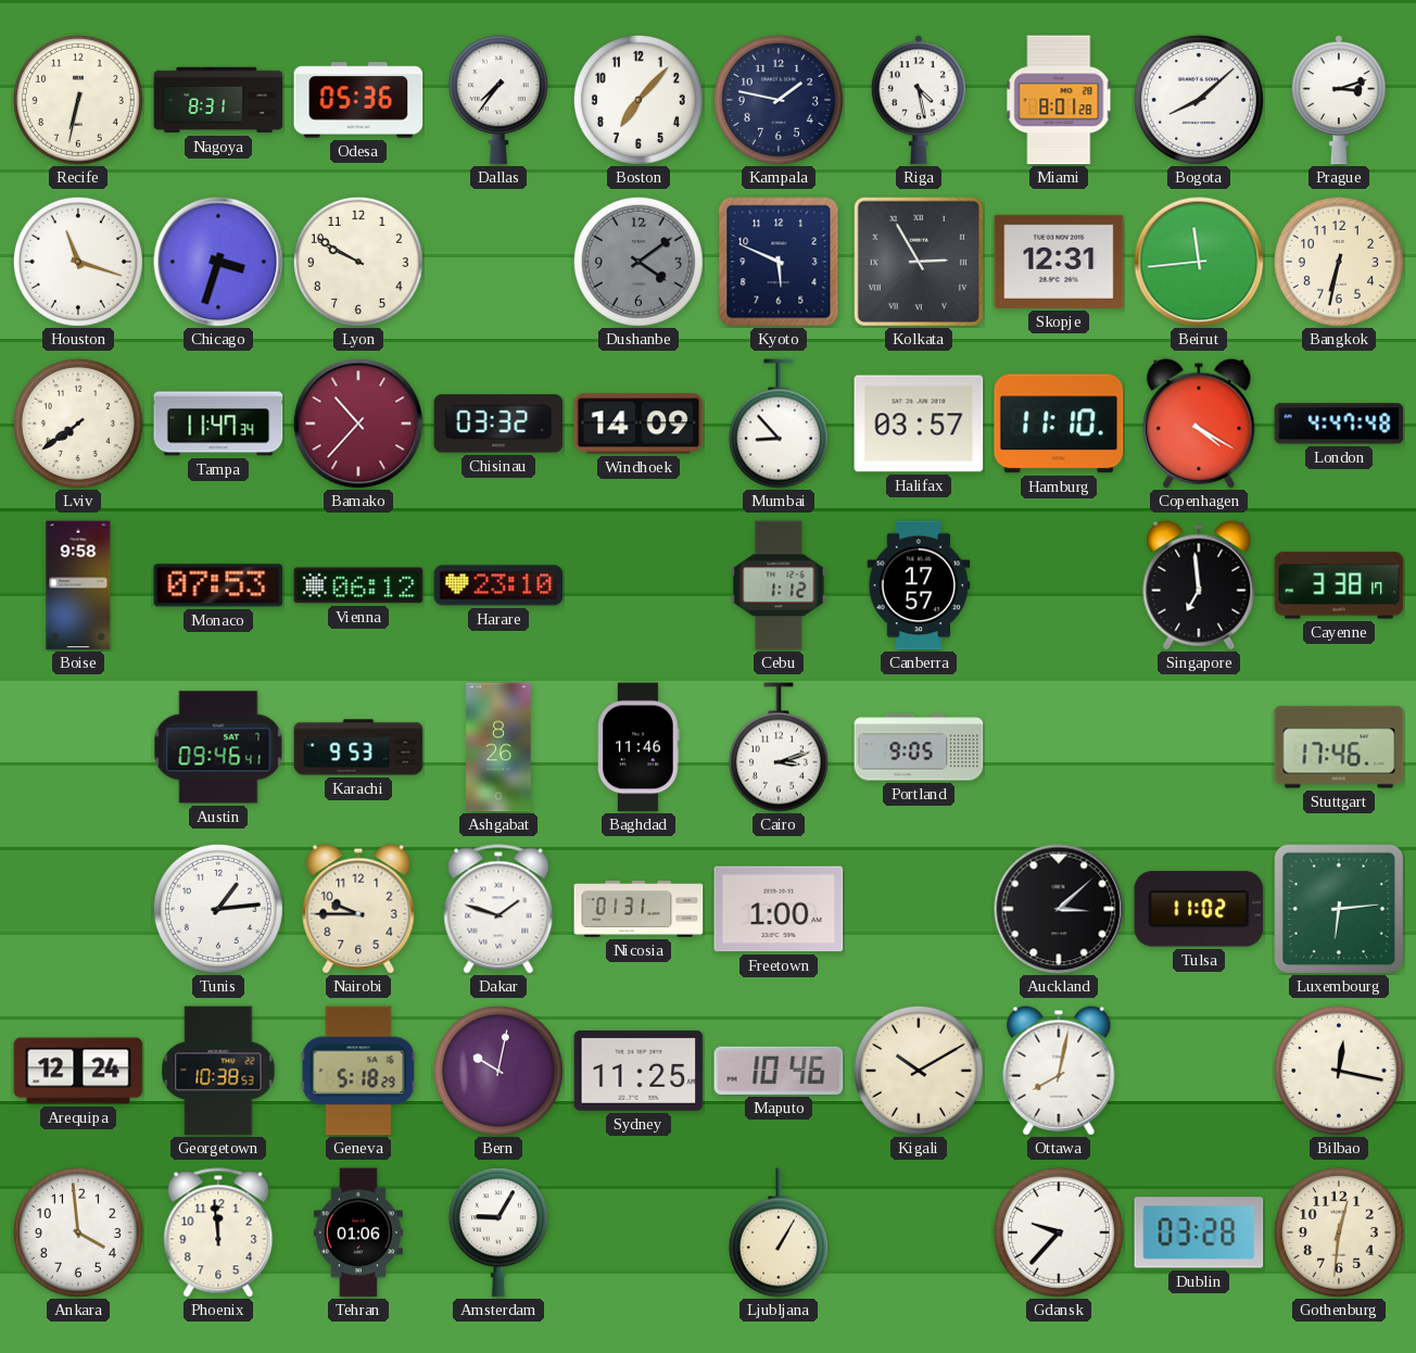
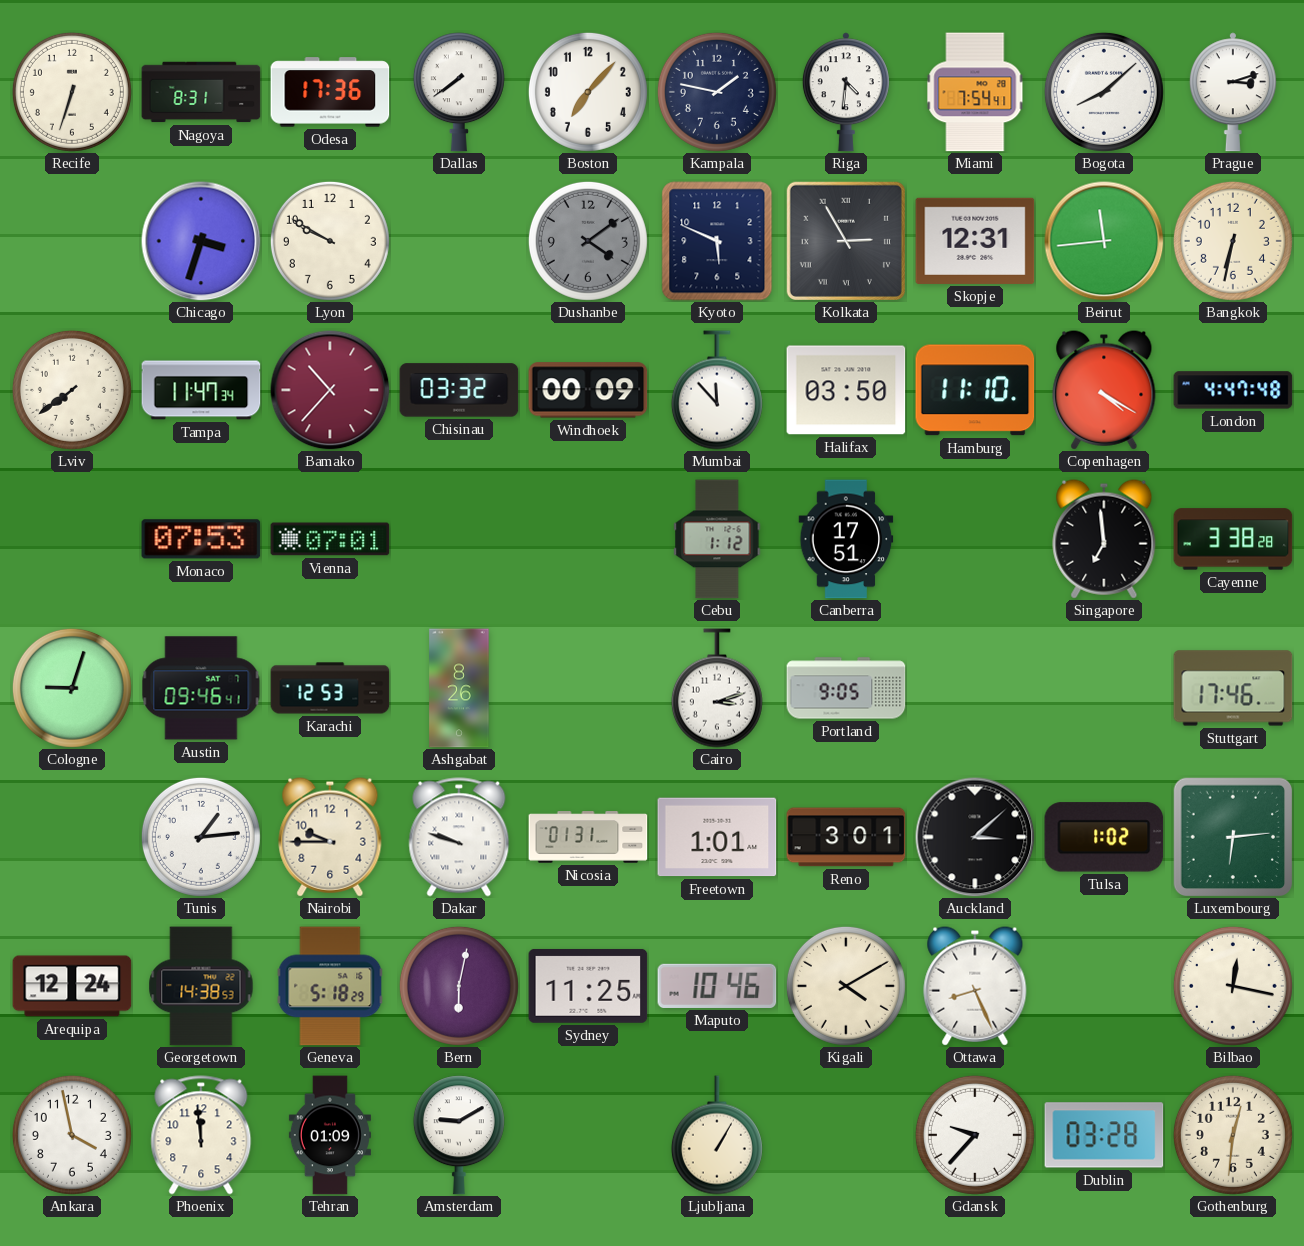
Recife: 6:32 -> 6:33 (72, 92)
Odesa: 05:36 -> 17:36 (330, 92)
Dallas: 7:36 -> 7:39 (459, 92)
Riga: 4:28 -> 4:31 (846, 92)
Miami: 8:01 -> 7:54 (975, 92)
Houston: 11:18 -> none (78, 262)
Windhoek: 14:09 -> 00:09 (588, 390)
Mumbai: 8:53 -> 11:53 (717, 390)
Halifax: 03:57 -> 03:50 (846, 390)
Boise: 9:58 -> none (78, 585)
Vienna: 06:12 -> 07:01 (330, 539)
Harare: 23:10 -> none (498, 585)
Canberra: 17:57 -> 17:51 (846, 539)
Cayenne: 3:38:17 -> 3:38:28 (1233, 539)
Cologne: none -> 9:03 (72, 688)
Karachi: 9:53 -> 12:53 (330, 688)
Baghdad: 11:46 -> none (639, 747)
Dakar: 1:48 -> 9:48 (459, 837)
Freetown: 1:00 -> 1:01 (717, 837)
Reno: none -> 3:01 (846, 837)
Tulsa: 11:02 -> 1:02 (1104, 837)
Georgetown: 10:38 -> 14:38 (201, 986)
Bern: 10:02 -> 6:02 (459, 986)
Kigali: 10:10 -> 4:10 (846, 986)
Ottawa: 8:02 -> 8:26 (975, 986)
Ankara: 3:59 -> 3:58 (72, 1135)
Tehran: 01:06 -> 01:09 (330, 1135)
Amsterdam: 9:05 -> 9:10 (459, 1135)
